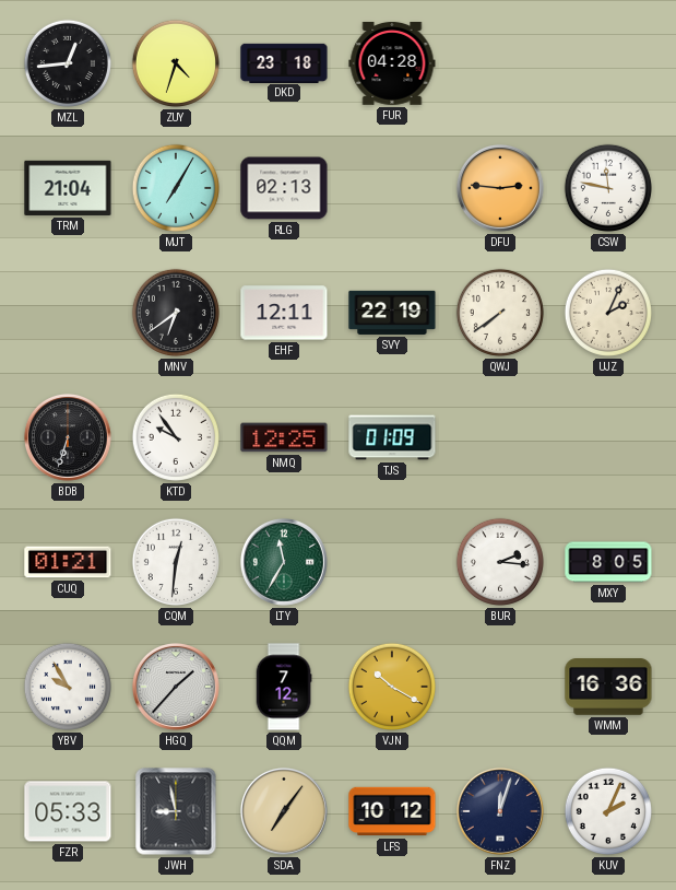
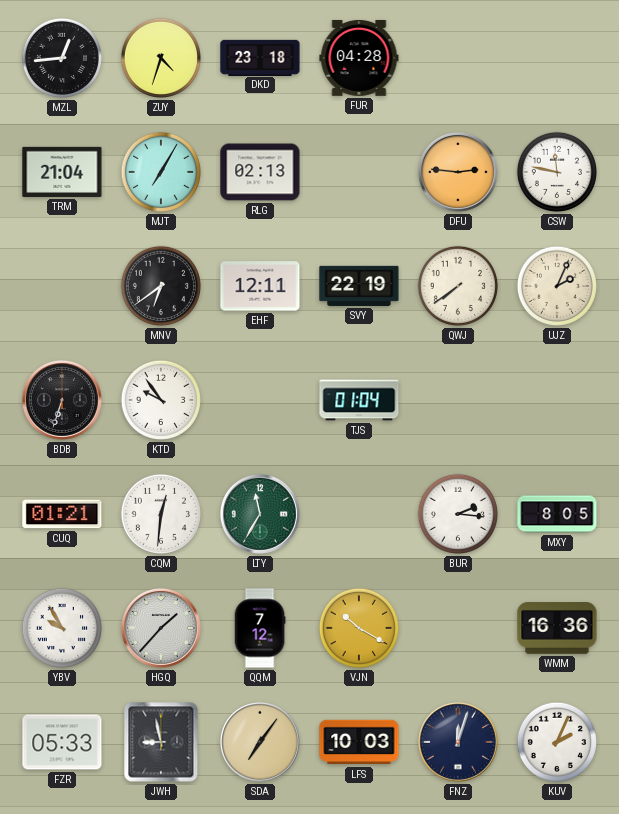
NMQ: 12:25 -> none (284, 437)
TJS: 01:09 -> 01:04 (359, 400)
LFS: 10:12 -> 10:03 (359, 742)
